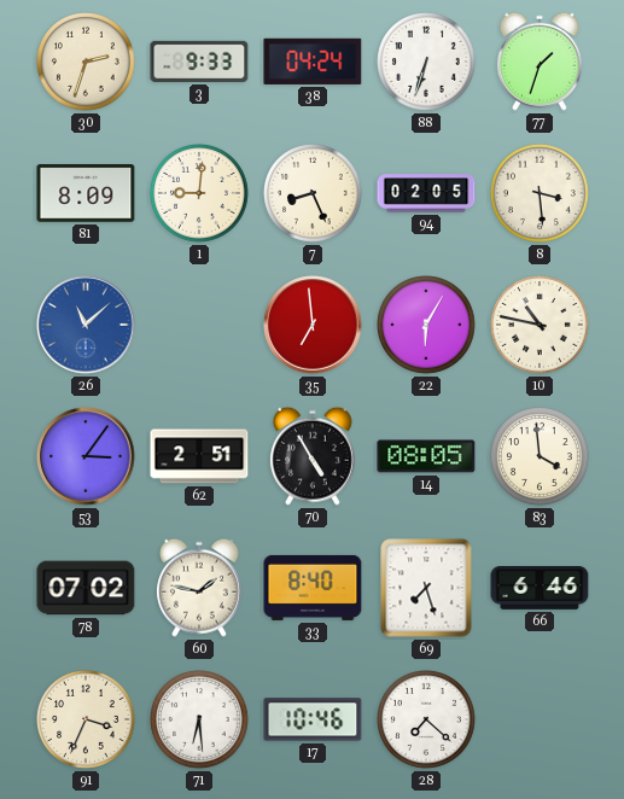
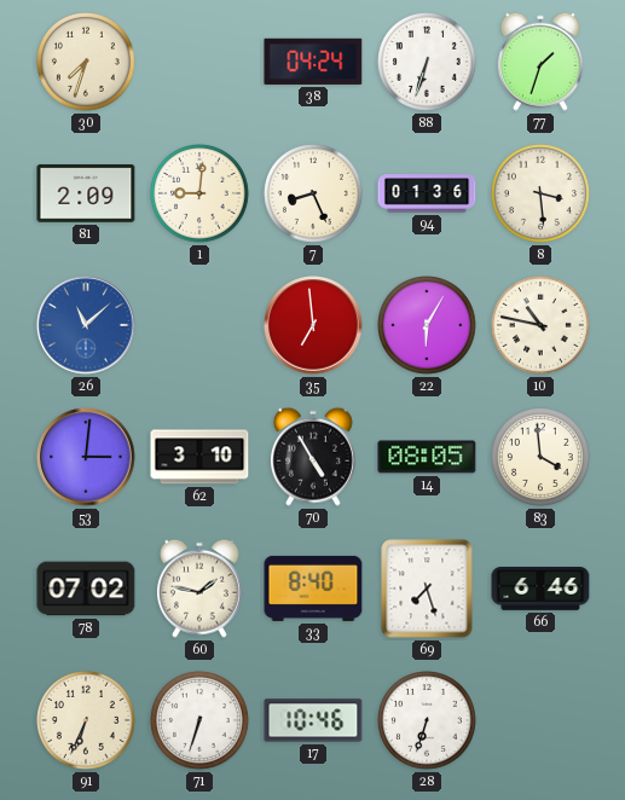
30: 2:33 -> 7:33 (87, 63)
3: 9:33 -> none (199, 62)
81: 8:09 -> 2:09 (86, 193)
94: 02:05 -> 01:36 (427, 193)
53: 3:06 -> 3:01 (86, 457)
62: 2:51 -> 3:10 (199, 457)
91: 3:34 -> 6:34 (87, 721)
71: 6:29 -> 6:33 (201, 721)
28: 7:22 -> 6:33 (428, 721)
